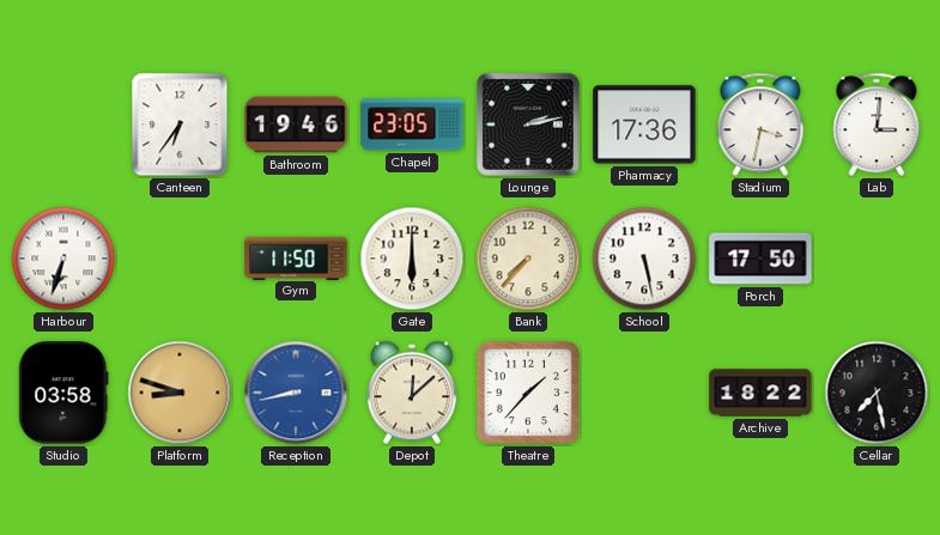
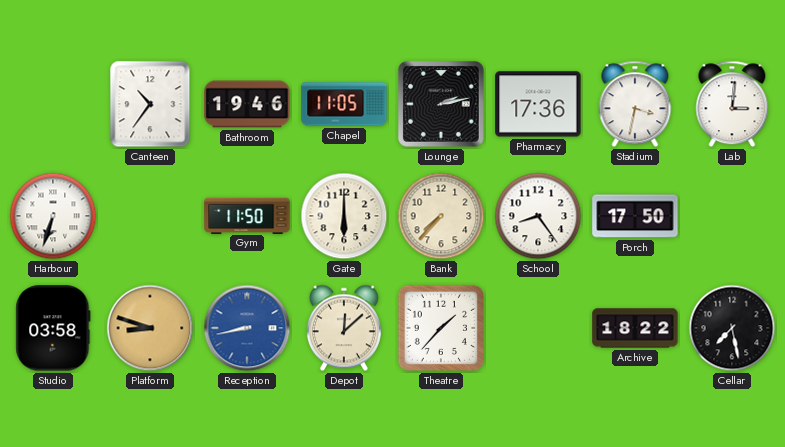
Canteen: 6:36 -> 10:36 (150, 104)
Chapel: 23:05 -> 11:05 (344, 104)
School: 5:28 -> 8:24 (538, 216)
